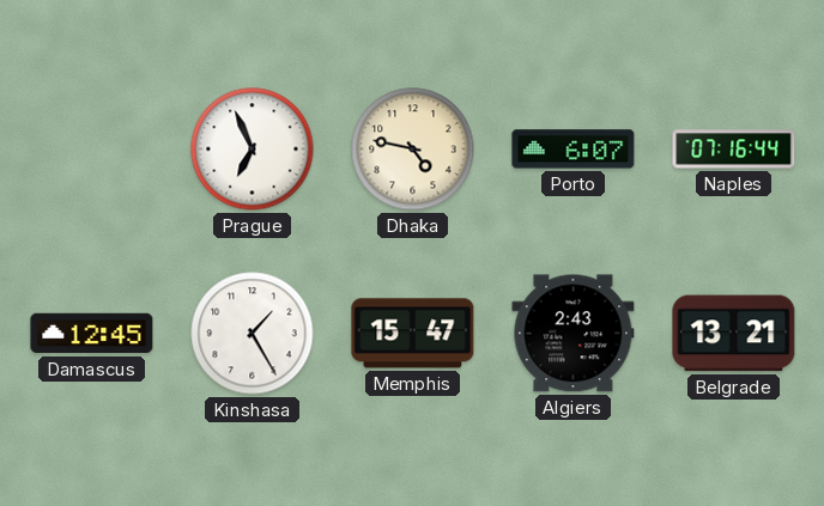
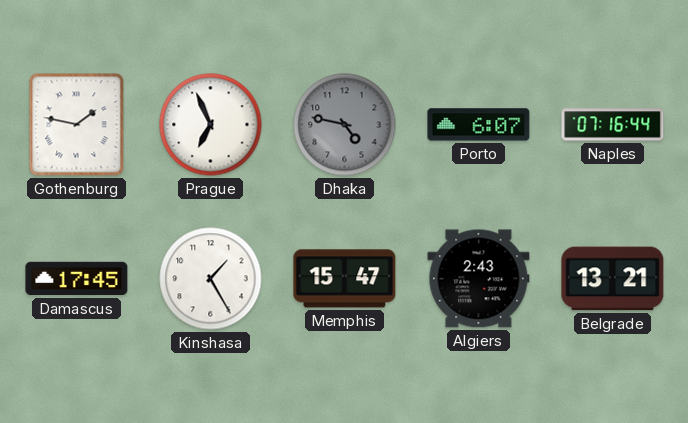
Gothenburg: none -> 1:47 (77, 125)
Dhaka dial: cream -> grey (345, 125)
Damascus: 12:45 -> 17:45 (77, 279)
